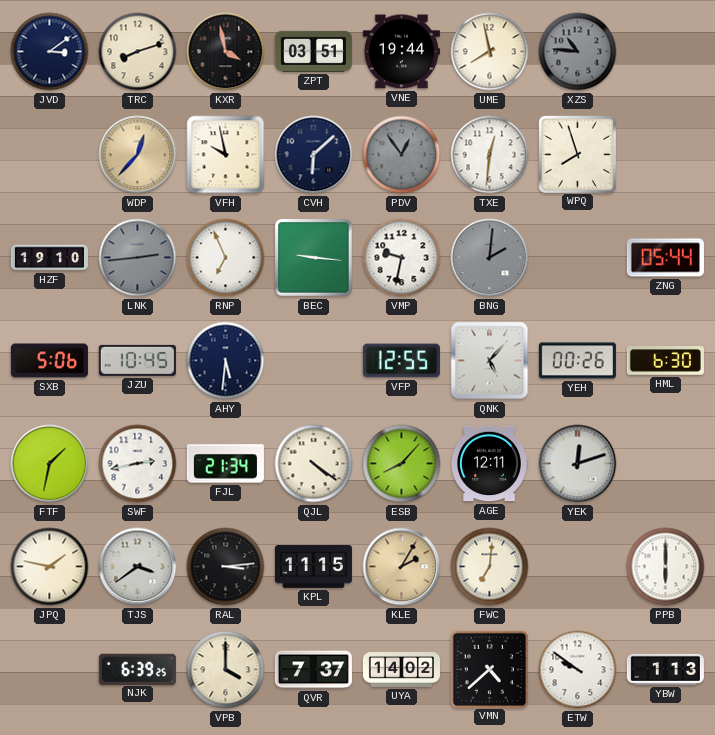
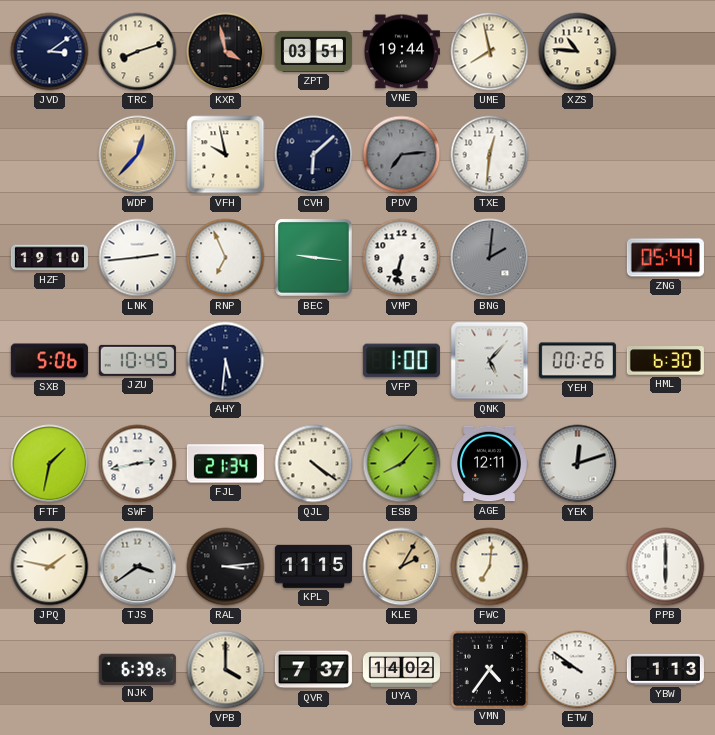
XZS dial: grey -> cream (578, 52)
PDV: 12:54 -> 7:14 (402, 155)
WPQ: 7:57 -> none (577, 154)
LNK dial: grey -> white (138, 258)
VMP: 9:32 -> 6:32 (402, 258)
VFP: 12:55 -> 1:00 (401, 361)
VMN: 4:38 -> 4:36 (489, 669)
